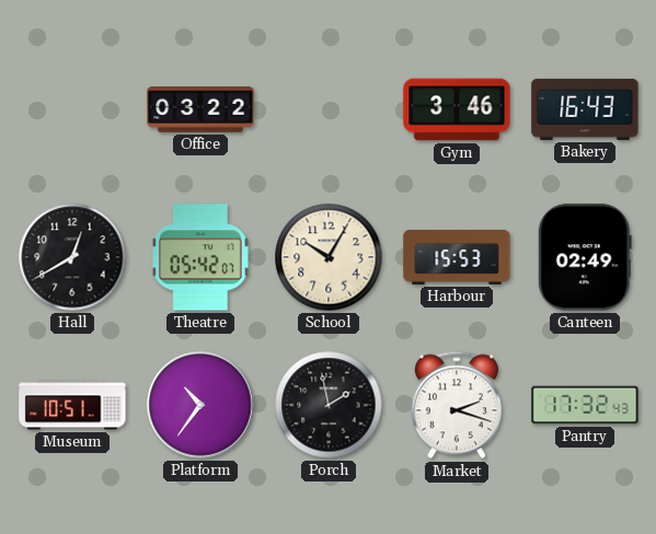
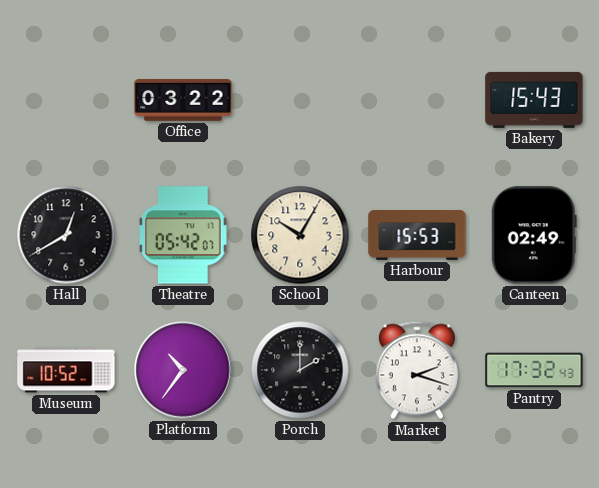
Gym: 3:46 -> none (457, 109)
Bakery: 16:43 -> 15:43 (534, 100)
Museum: 10:51 -> 10:52 (66, 370)
Porch: 1:58 -> 2:00 (300, 370)
